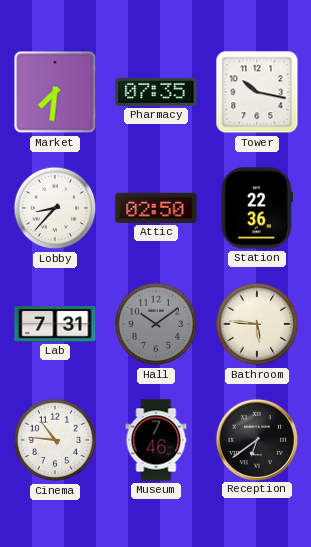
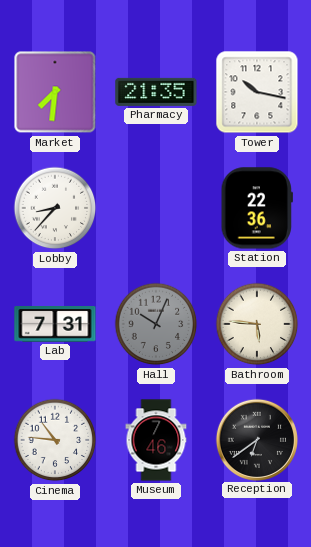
Pharmacy: 07:35 -> 21:35 (156, 92)
Attic: 02:50 -> none (156, 208)
Hall: 10:09 -> 10:04 (156, 324)
